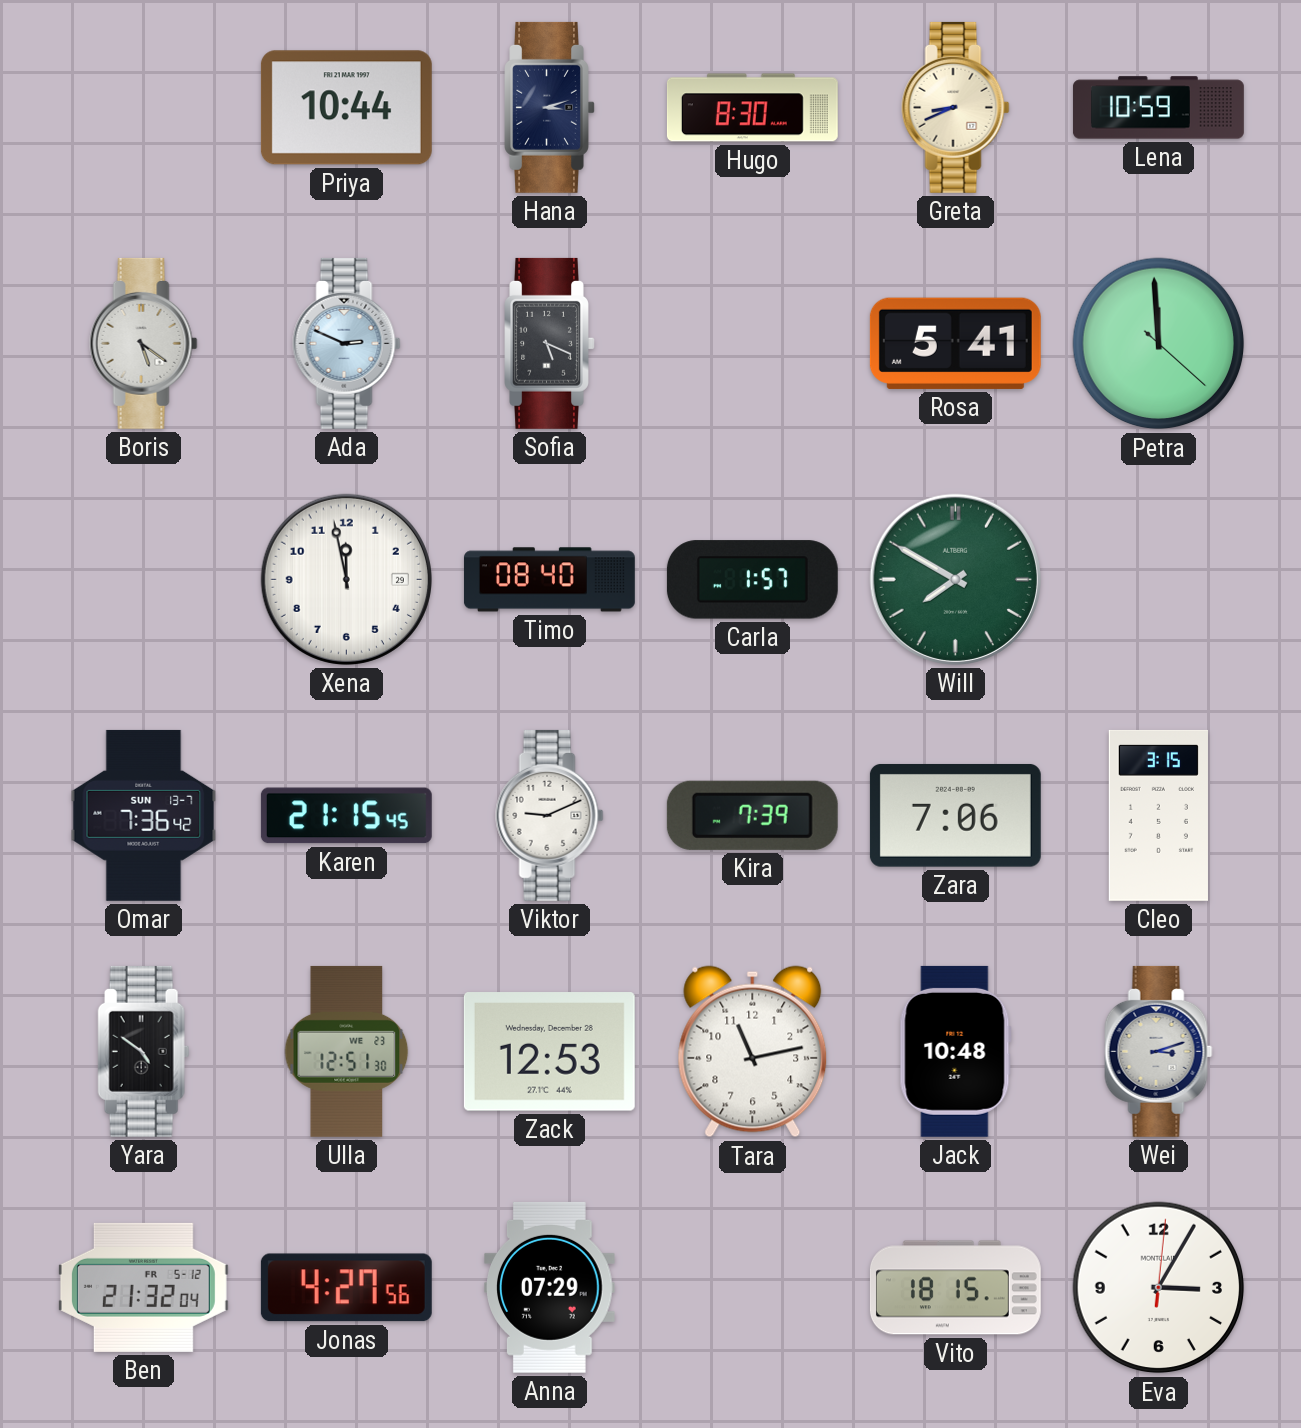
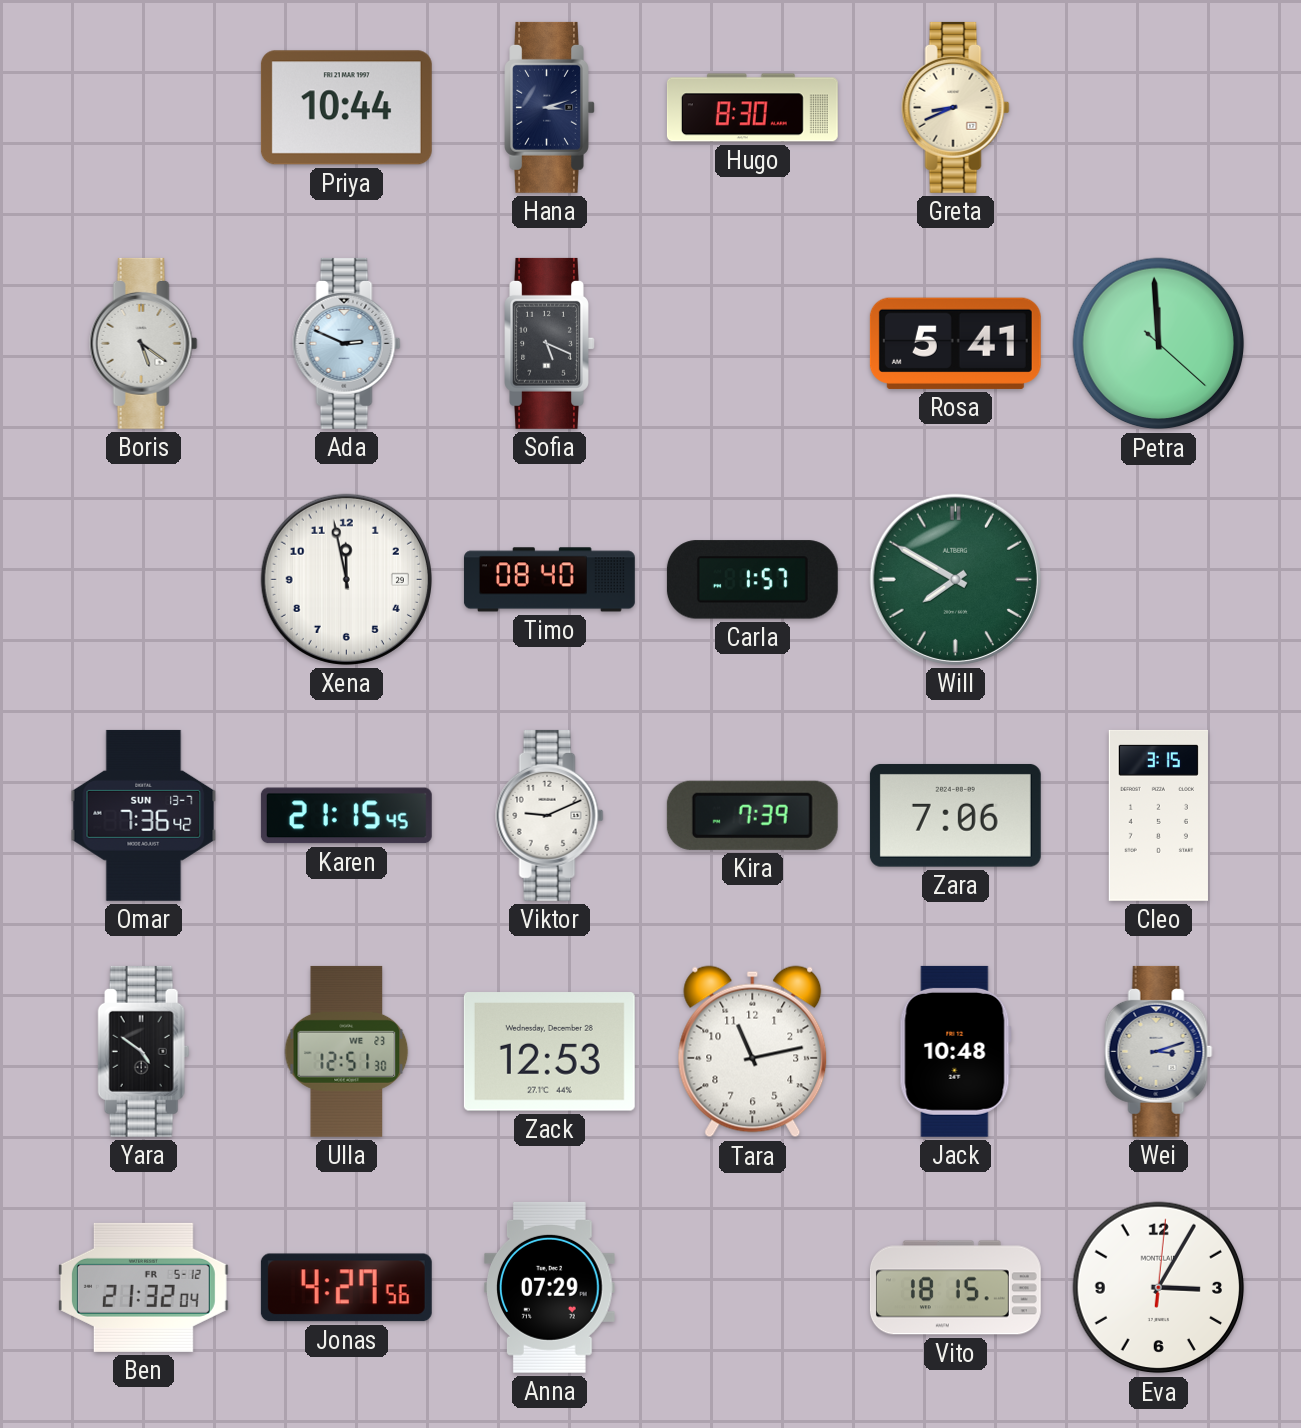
Lena: 10:59 -> none (1158, 108)
